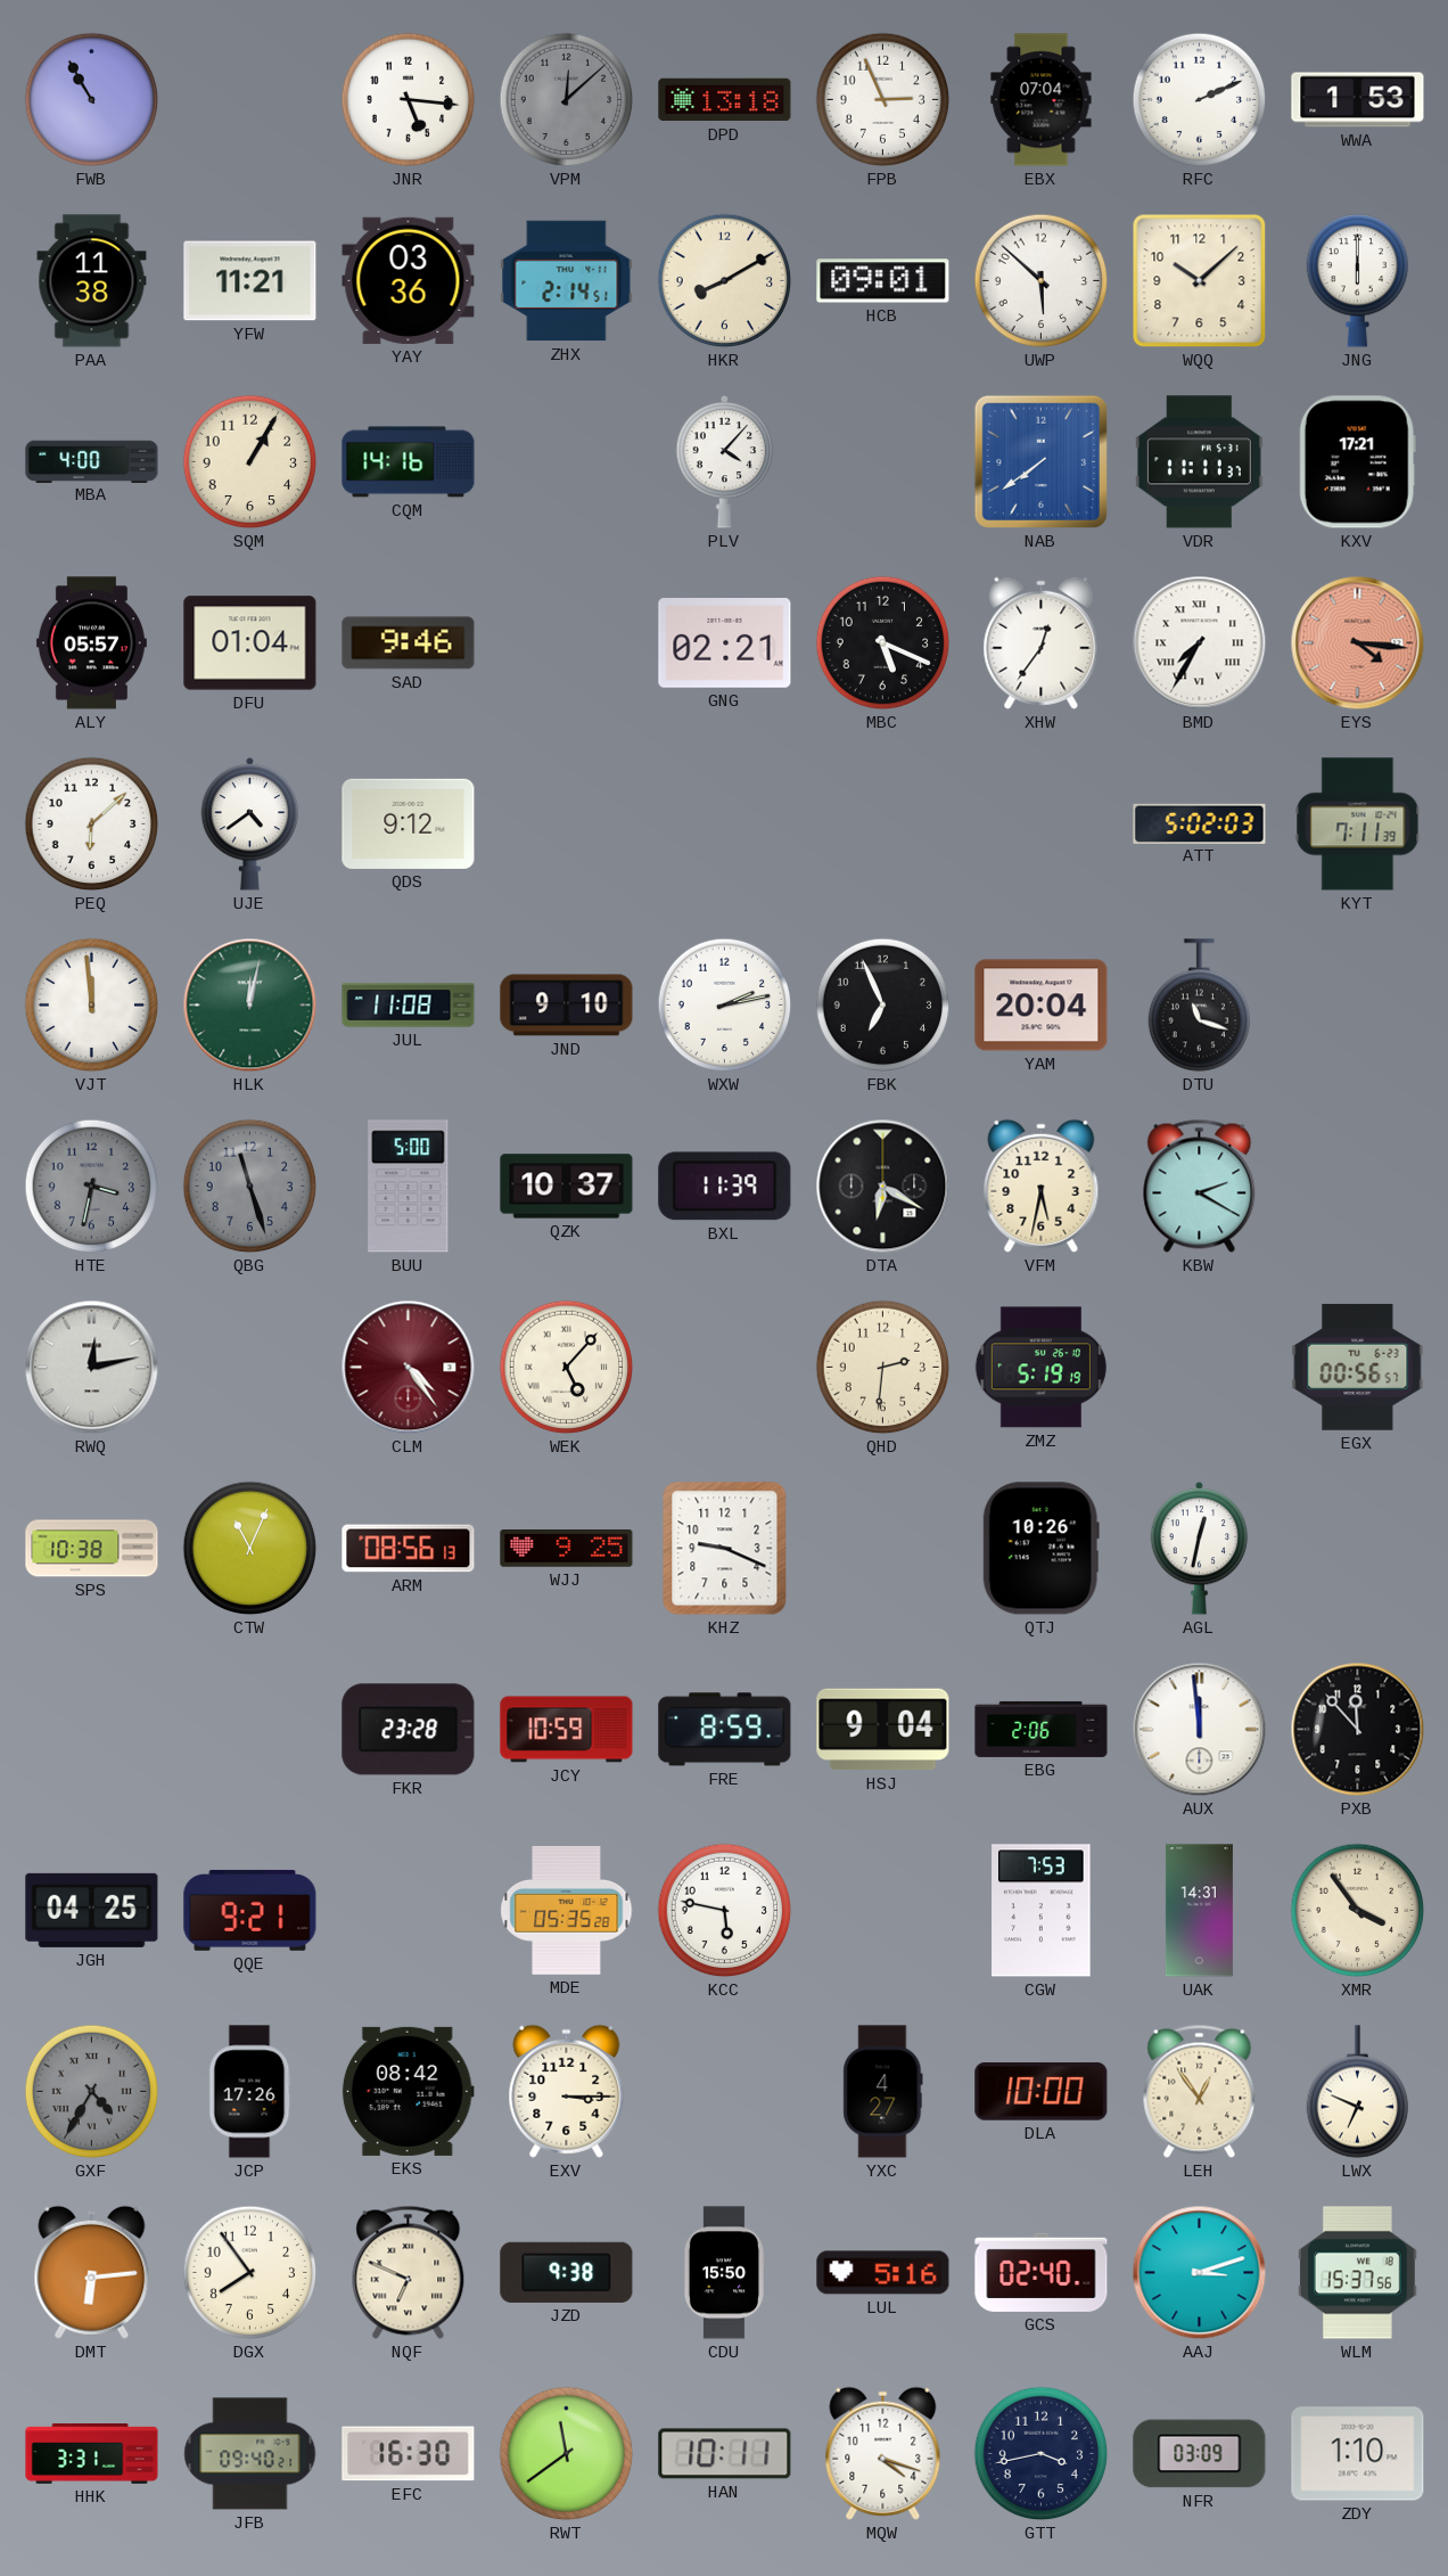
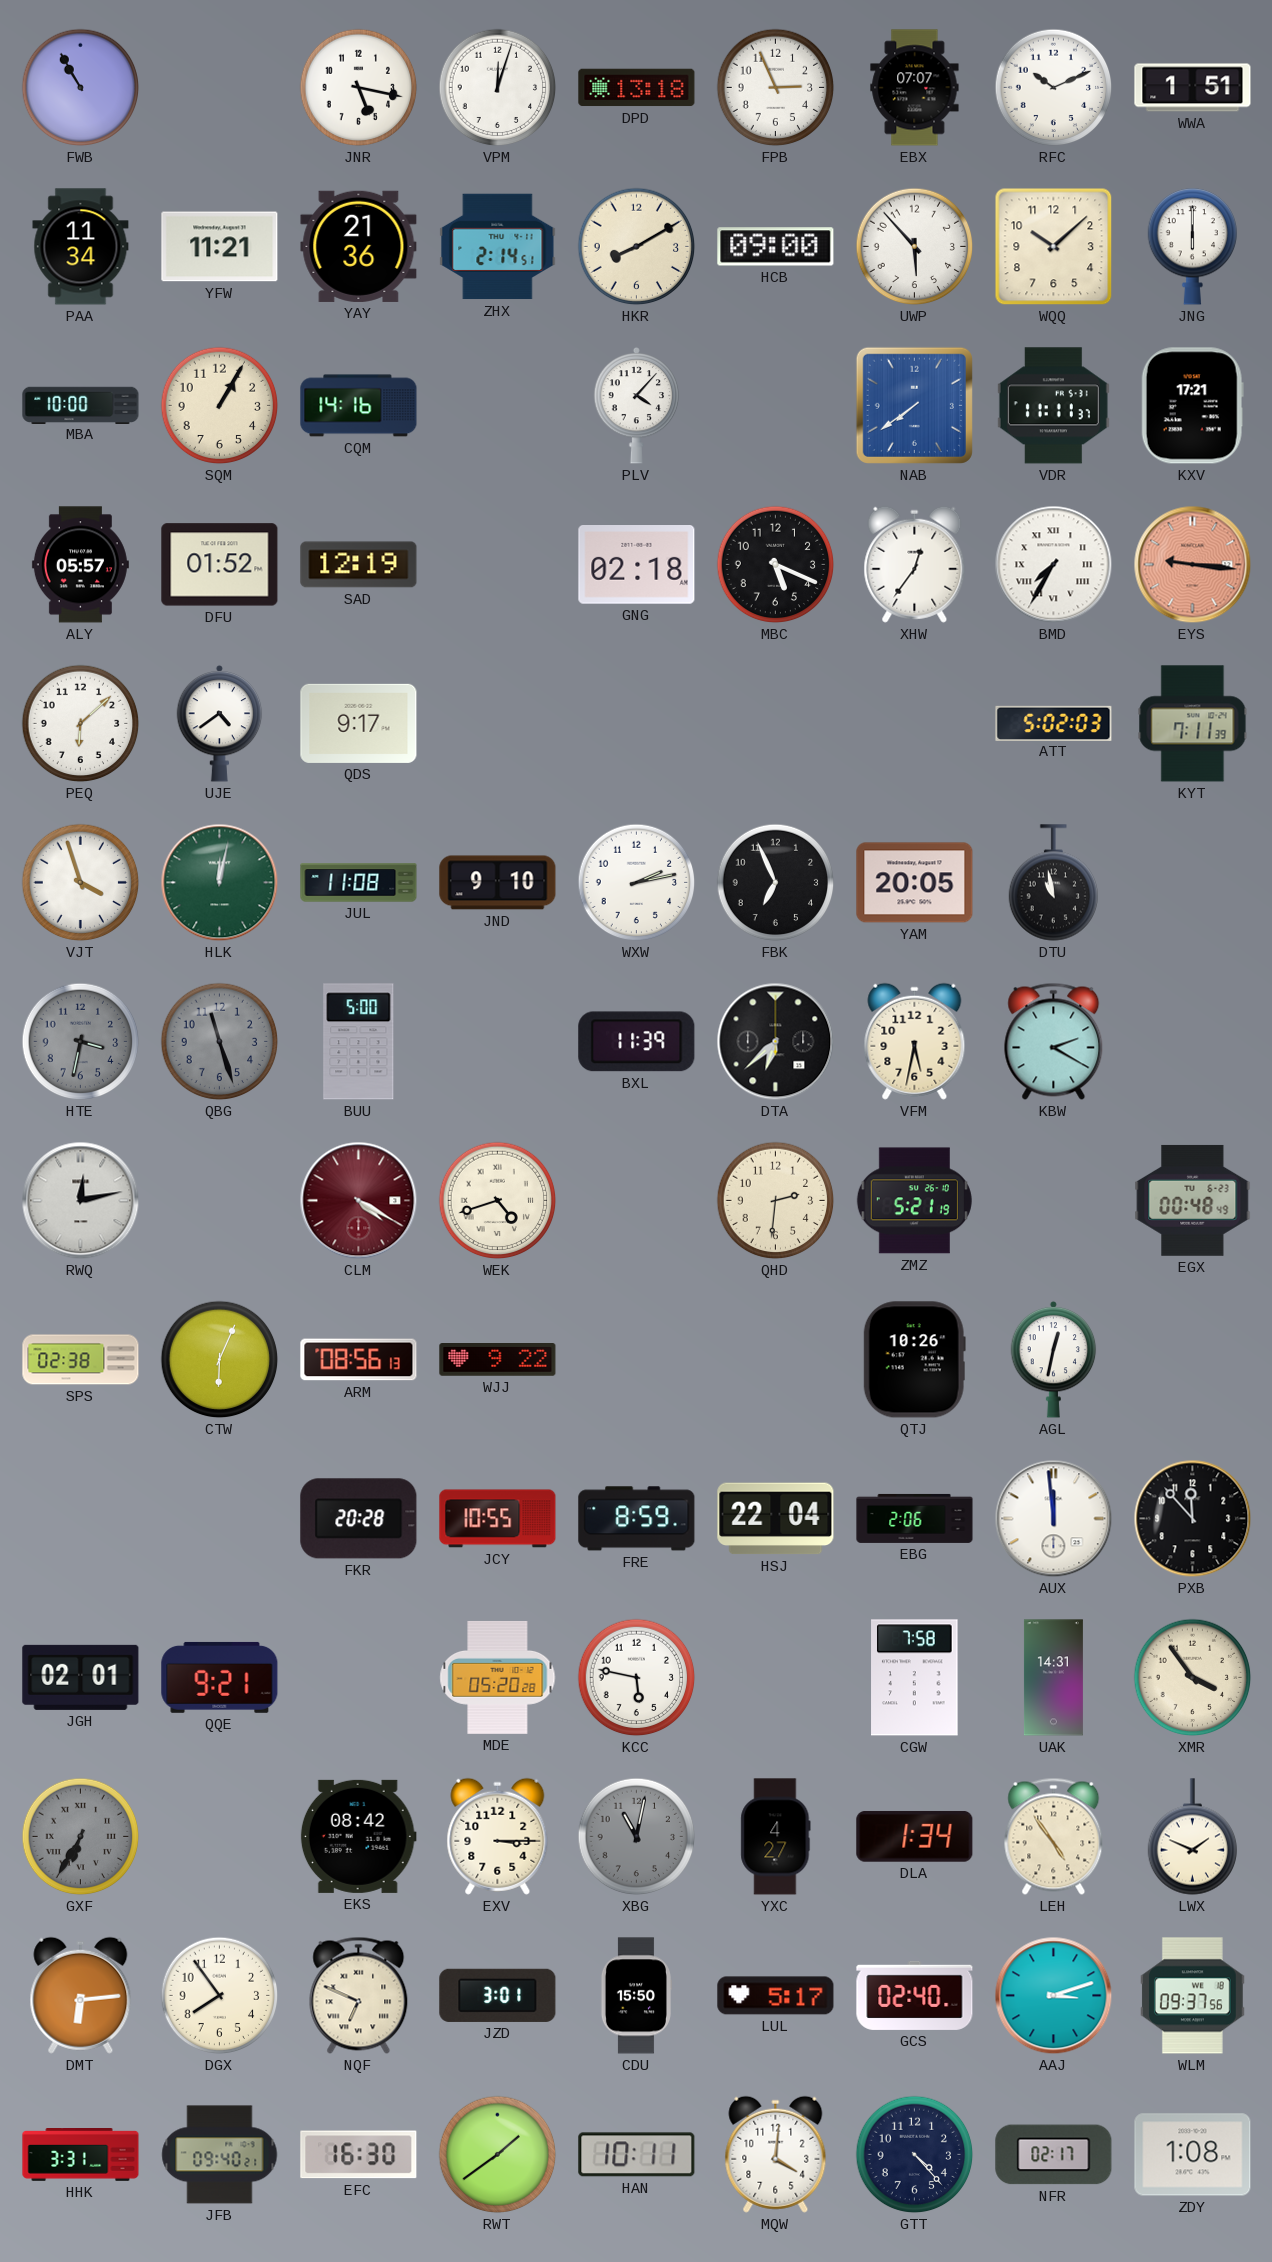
JNR: 5:16 -> 5:17 (359, 88)
VPM: 12:08 -> 12:03 (498, 88)
VPM dial: grey -> white (498, 88)
EBX: 07:04 -> 07:07 (915, 88)
RFC: 2:11 -> 10:11 (1054, 88)
WWA: 1:53 -> 1:51 (1193, 88)
PAA: 11:38 -> 11:34 (81, 247)
YAY: 03:36 -> 21:36 (359, 246)
HCB: 09:01 -> 09:00 (776, 247)
UWP: 5:52 -> 5:53 (915, 247)
MBA: 4:00 -> 10:00 (81, 405)
DFU: 01:04 -> 01:52 (220, 565)
SAD: 9:46 -> 12:19 (359, 565)
GNG: 02:21 -> 02:18 (637, 565)
EYS: 4:16 -> 9:16 (1193, 565)
QDS: 9:12 -> 9:17 (359, 723)
VJT: 11:59 -> 3:57 (81, 883)
YAM: 20:04 -> 20:05 (915, 883)
DTU: 11:18 -> 10:58 (1053, 883)
QZK: 10:37 -> none (567, 1187)
DTA: 6:20 -> 6:38 (776, 1042)
CLM: 4:24 -> 4:20 (359, 1201)
WEK: 5:07 -> 4:42 (498, 1201)
ZMZ: 5:19 -> 5:21 (914, 1201)
EGX: 00:56 -> 00:48 (1193, 1200)
SPS: 10:38 -> 02:38 (81, 1360)
CTW: 11:04 -> 6:04 (220, 1360)
WJJ: 9:25 -> 9:22 (498, 1360)
KHZ: 9:19 -> none (725, 1549)
FKR: 23:28 -> 20:28 (359, 1519)
JCY: 10:59 -> 10:55 (498, 1519)
HSJ: 9:04 -> 22:04 (776, 1519)
JGH: 04:25 -> 02:01 (81, 1677)
MDE: 05:35 -> 05:20 (498, 1677)
CGW: 7:53 -> 7:58 (915, 1678)
GXF: 4:35 -> 6:35 (81, 1837)
JCP: 17:26 -> none (250, 2092)
XBG: none -> 11:02 (637, 1837)
DLA: 10:00 -> 1:34 (915, 1837)
LEH: 12:54 -> 4:54 (1054, 1836)
LWX: 6:49 -> 1:49 (1192, 1837)
JZD: 9:38 -> 3:01 (498, 1995)
LUL: 5:16 -> 5:17 (776, 1996)
WLM: 15:37 -> 09:37 (1193, 1996)
RWT: 11:39 -> 1:39 (498, 2155)
MQW: 4:18 -> 4:01 (776, 2154)
GTT: 3:43 -> 4:23 (915, 2155)
NFR: 03:09 -> 02:17 (1054, 2155)
ZDY: 1:10 -> 1:08 (1193, 2155)
